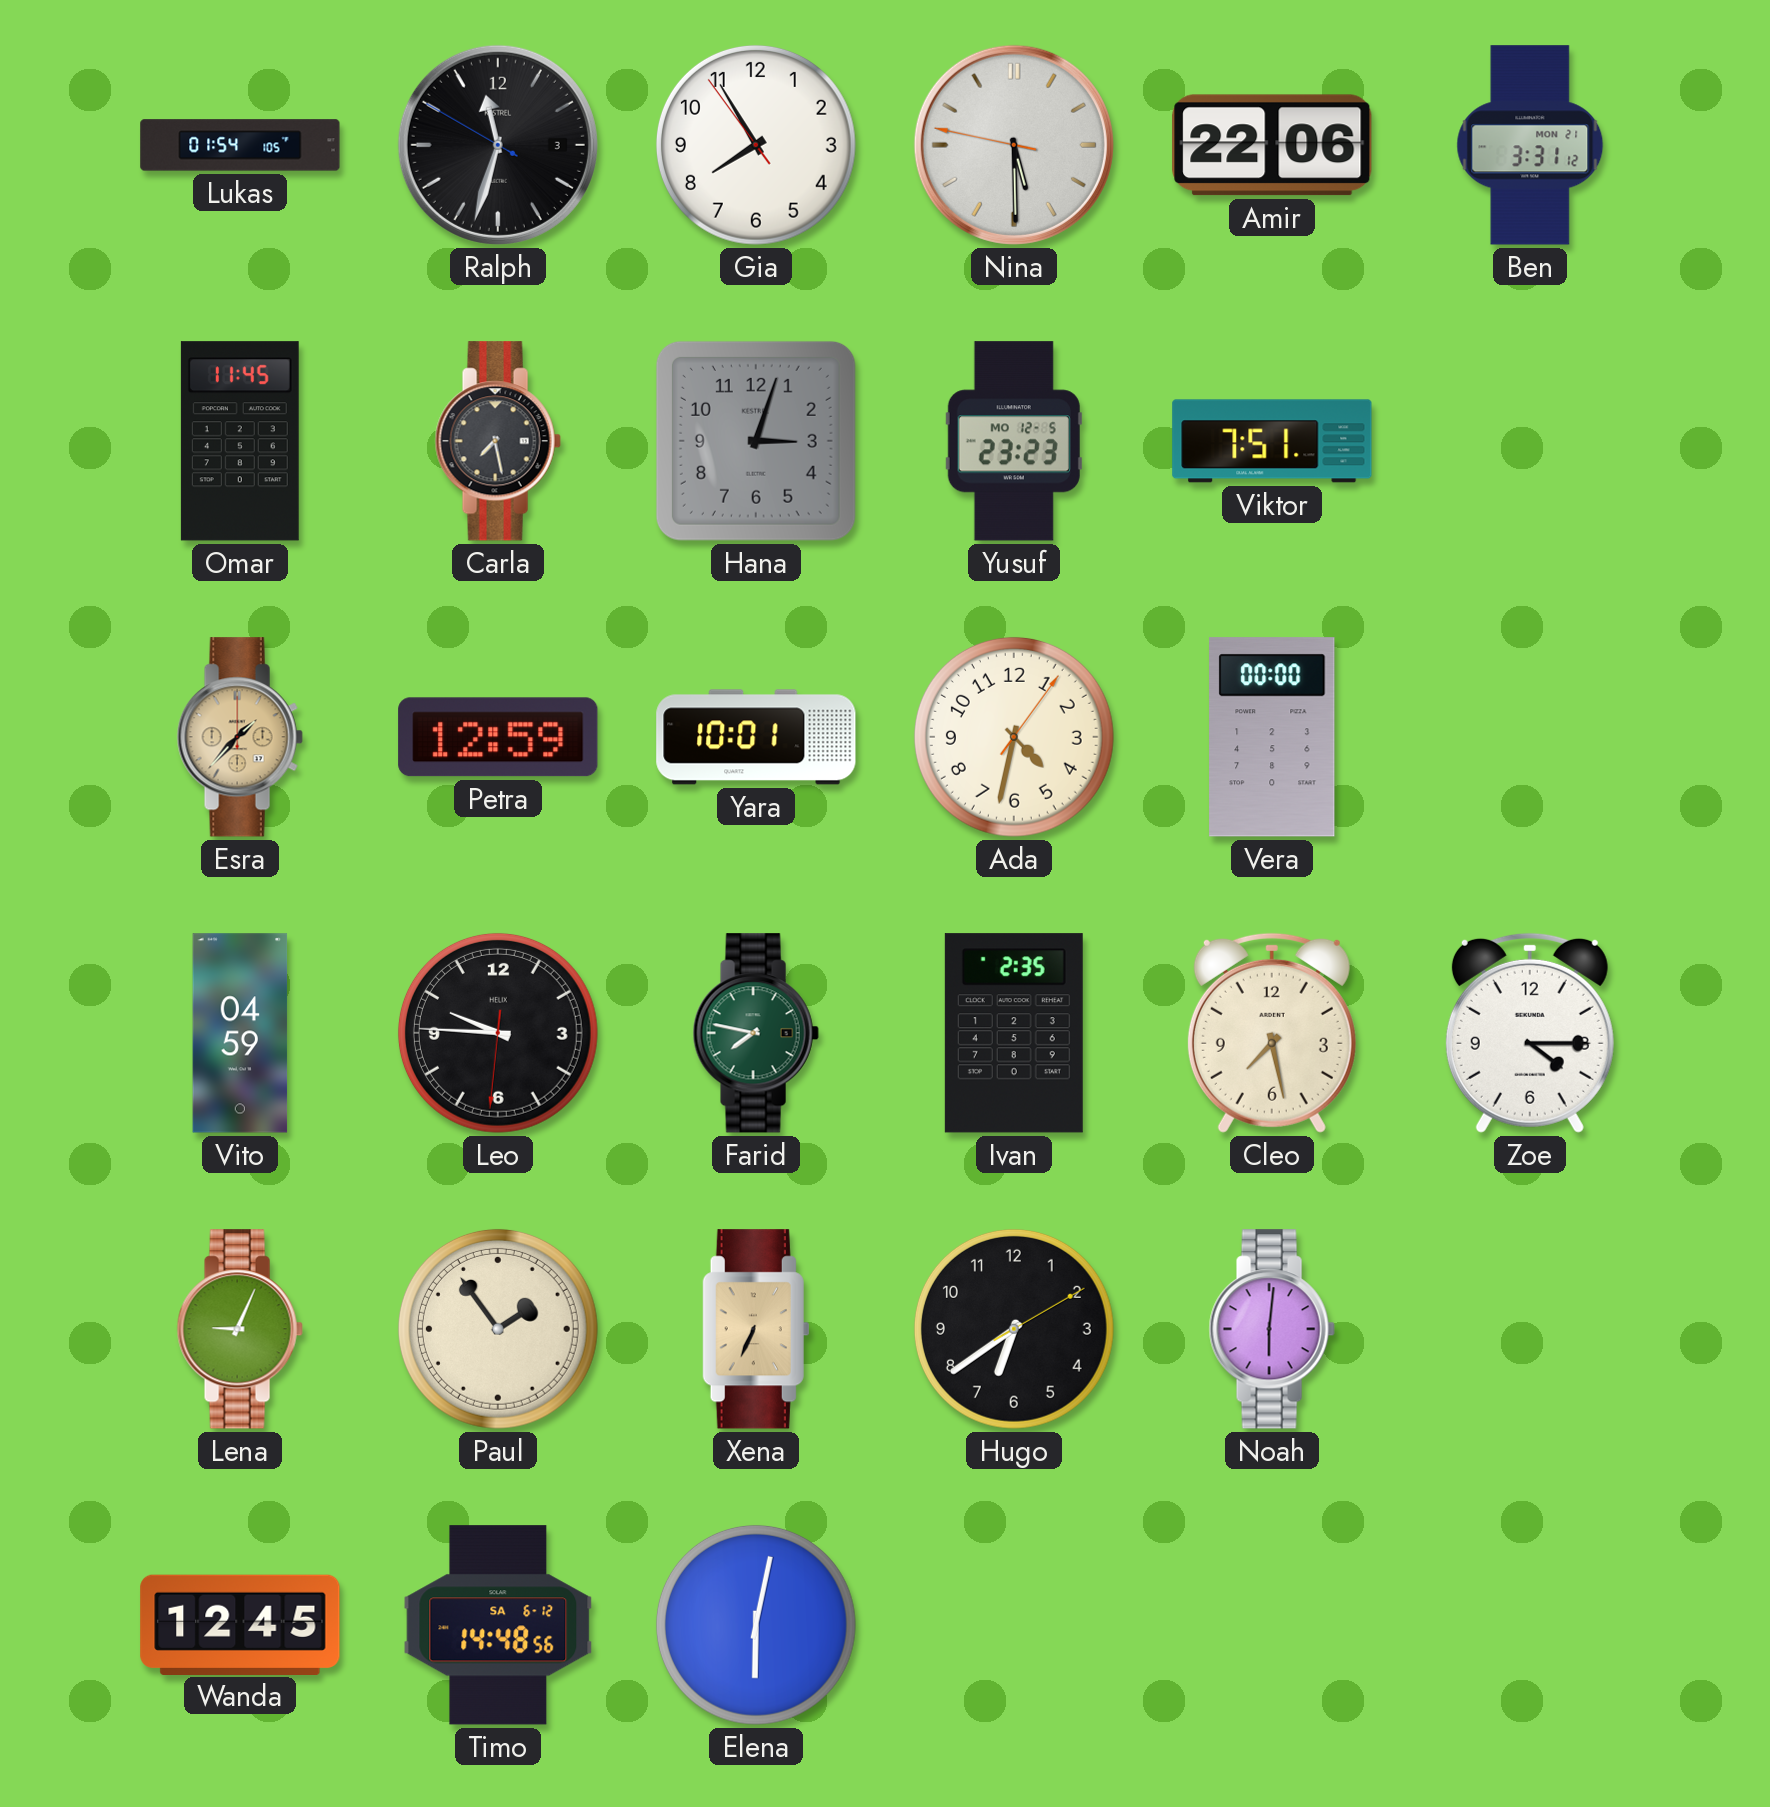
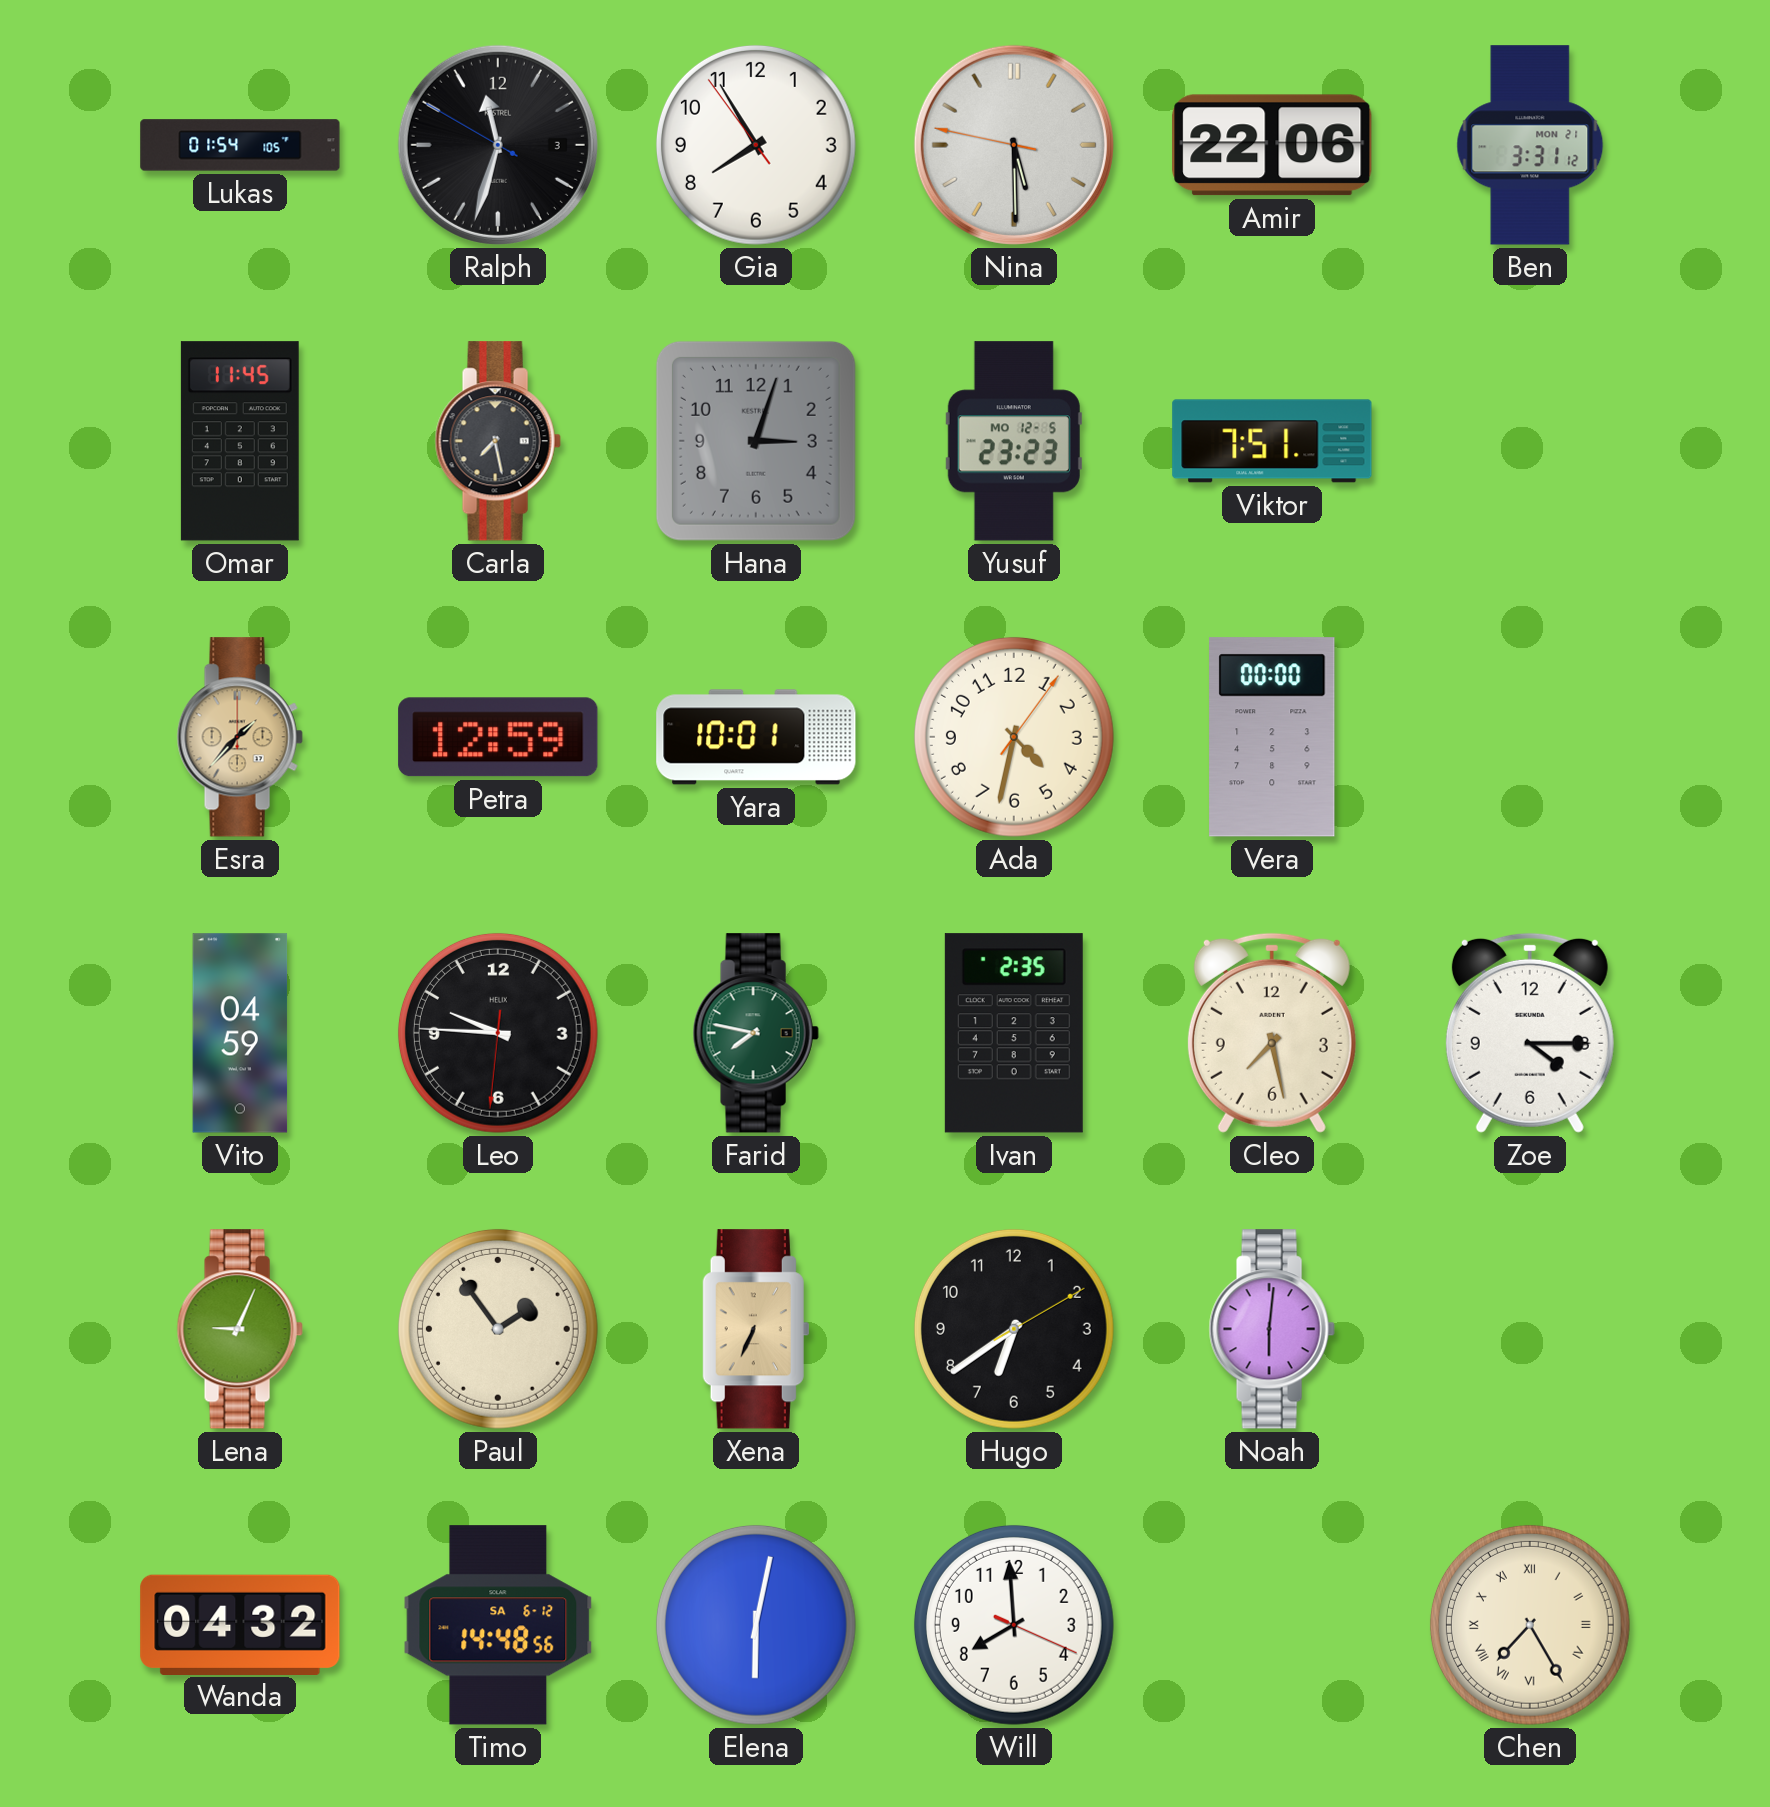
Wanda: 12:45 -> 04:32 (240, 1624)
Will: none -> 7:59 (1014, 1625)
Chen: none -> 7:25 (1530, 1625)
